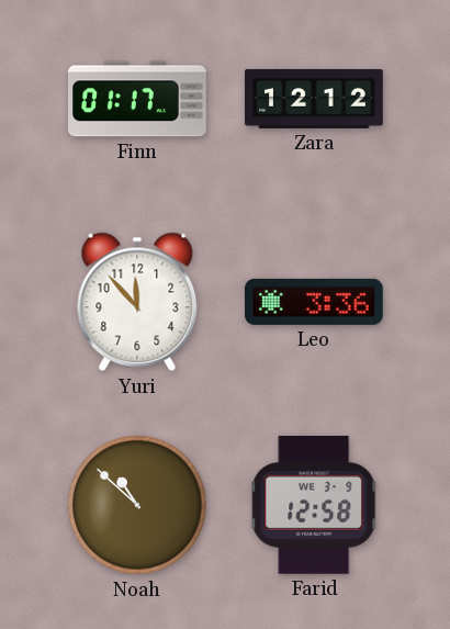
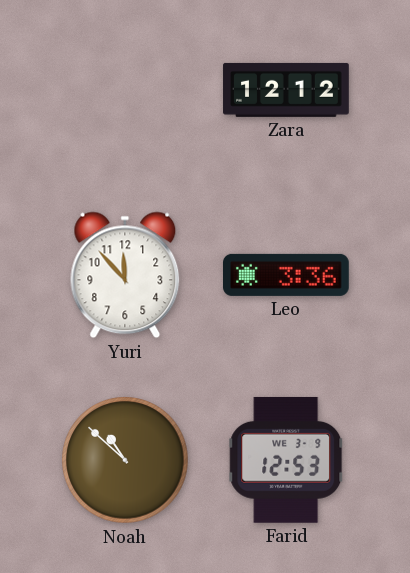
Finn: 01:17 -> none (138, 99)
Farid: 12:58 -> 12:53 (287, 460)
